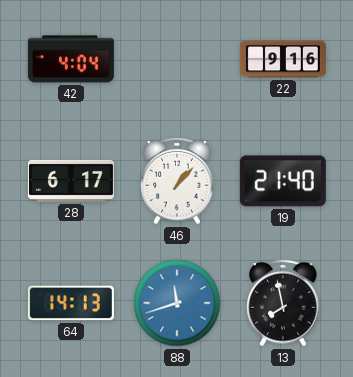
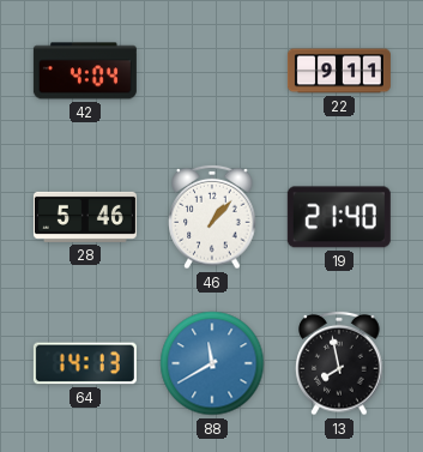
22: 9:16 -> 9:11 (339, 71)
28: 6:17 -> 5:46 (85, 217)
88: 11:42 -> 11:40 (212, 363)
